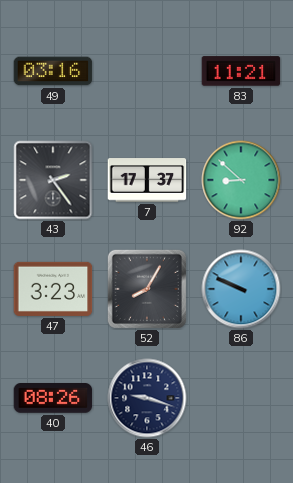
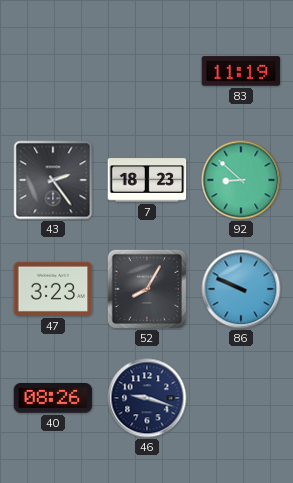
49: 03:16 -> none (53, 71)
83: 11:21 -> 11:19 (241, 71)
7: 17:37 -> 18:23 (147, 180)
